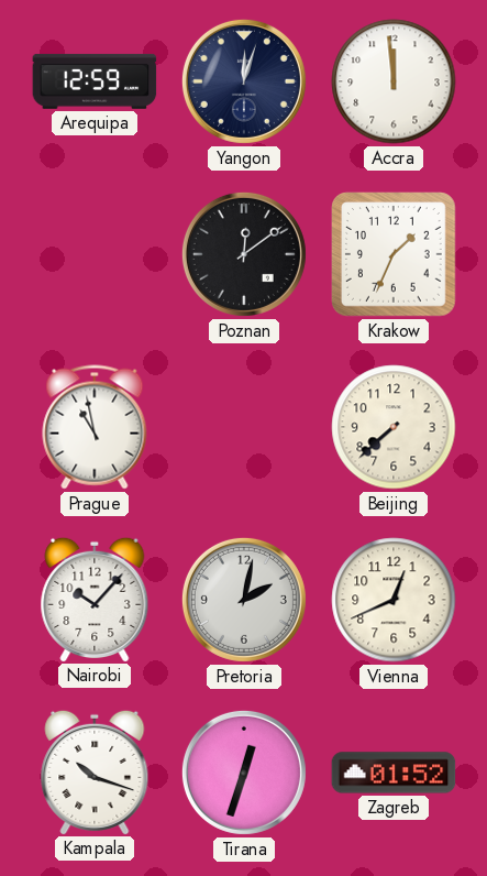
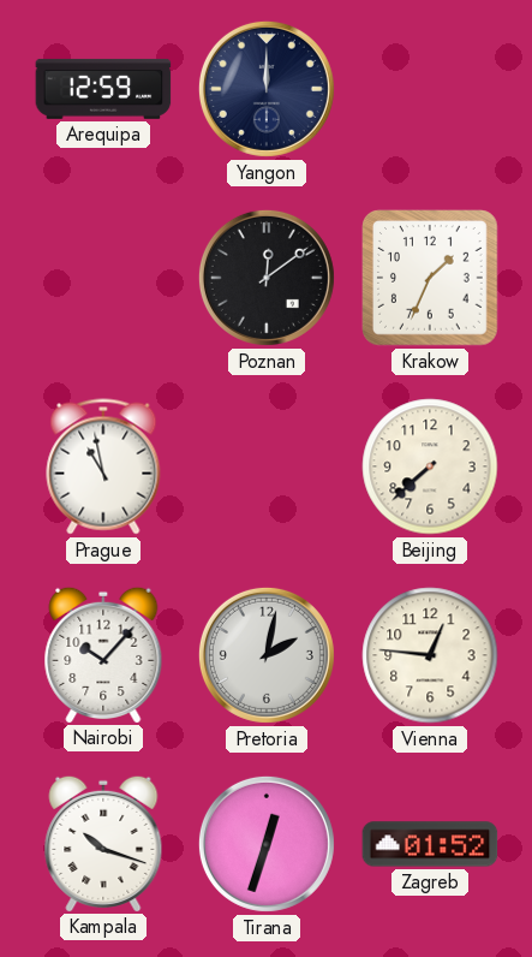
Yangon: 12:03 -> 12:00 (267, 89)
Accra: 11:59 -> none (394, 81)
Vienna: 12:41 -> 12:46 (430, 655)
